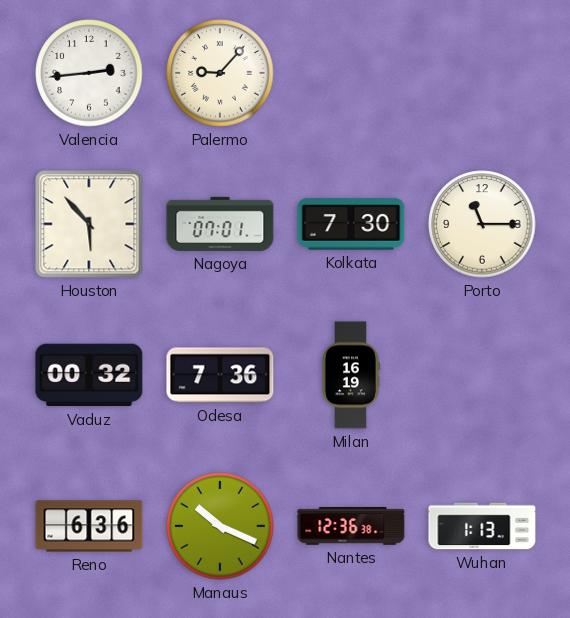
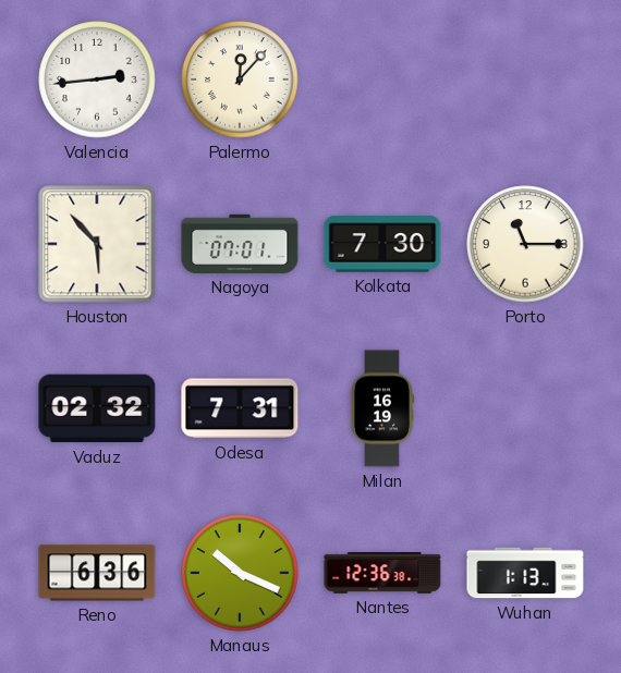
Palermo: 9:07 -> 12:07 (240, 79)
Vaduz: 00:32 -> 02:32 (97, 408)
Odesa: 7:36 -> 7:31 (240, 408)
